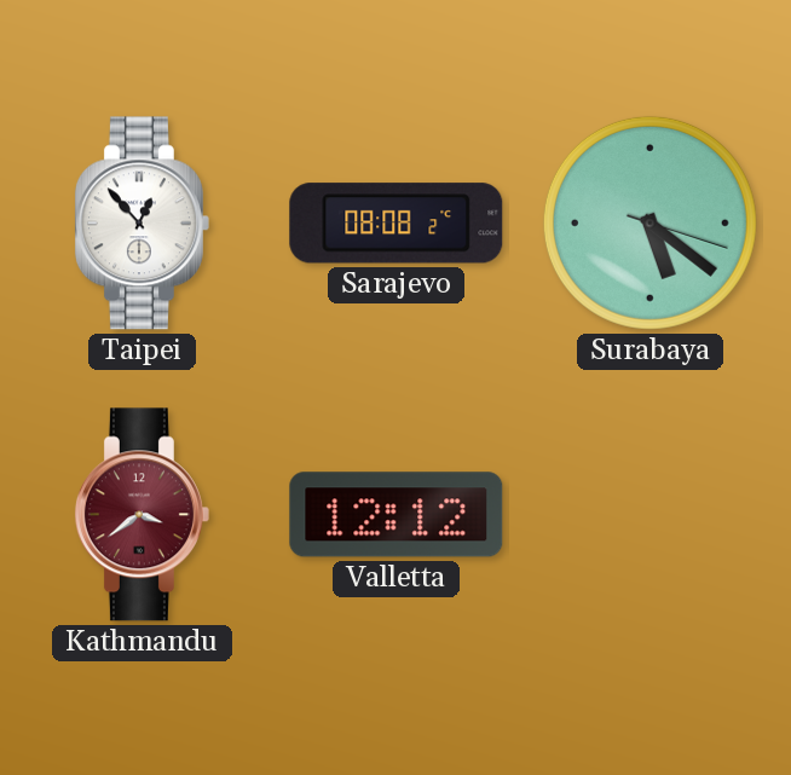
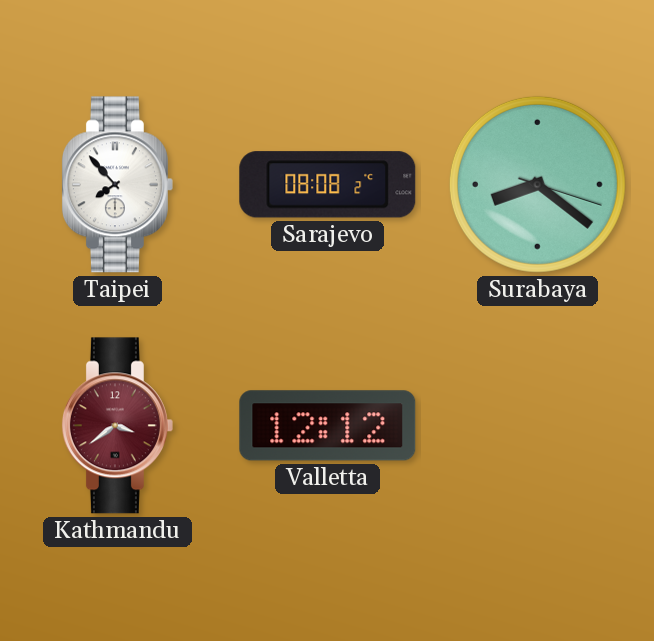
Taipei: 12:53 -> 7:53 (117, 185)
Surabaya: 5:21 -> 8:21 (537, 184)
